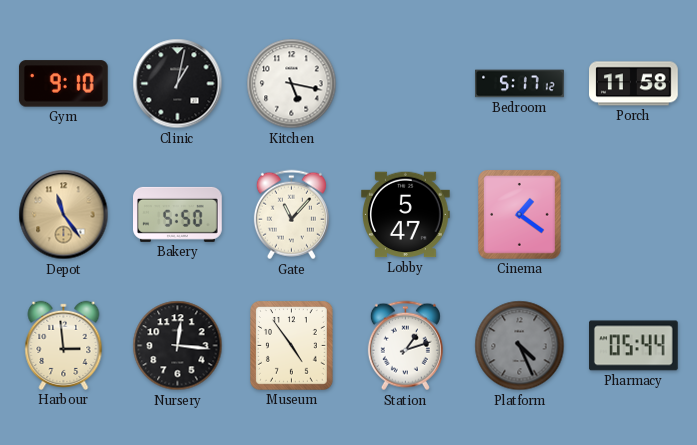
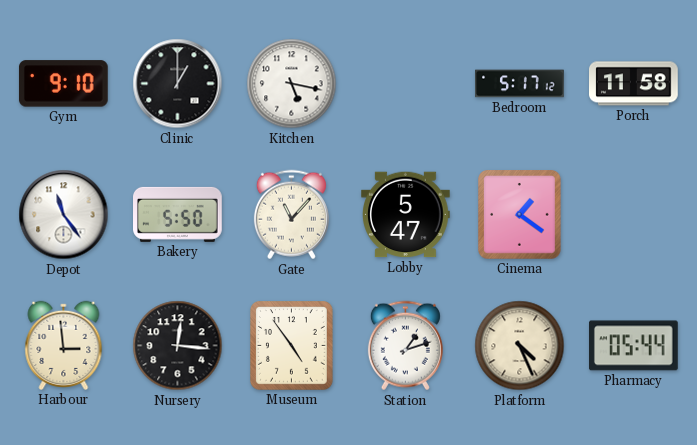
Clinic: 1:02 -> 1:00 (178, 84)
Depot dial: champagne -> white (64, 215)
Platform dial: grey -> cream (520, 346)
